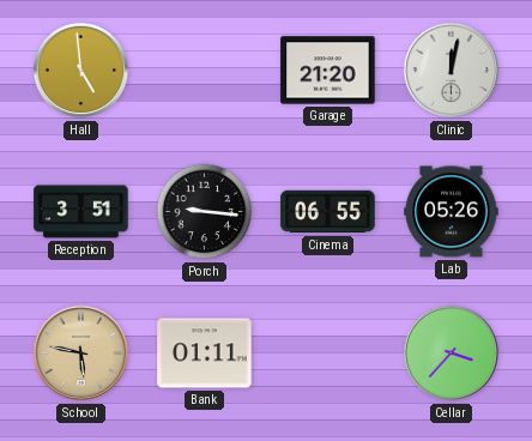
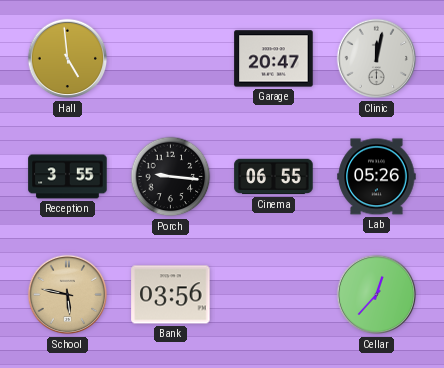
Garage: 21:20 -> 20:47 (274, 59)
Reception: 3:51 -> 3:55 (68, 177)
Bank: 01:11 -> 03:56 (171, 295)
Cellar: 3:37 -> 12:37 (377, 295)
